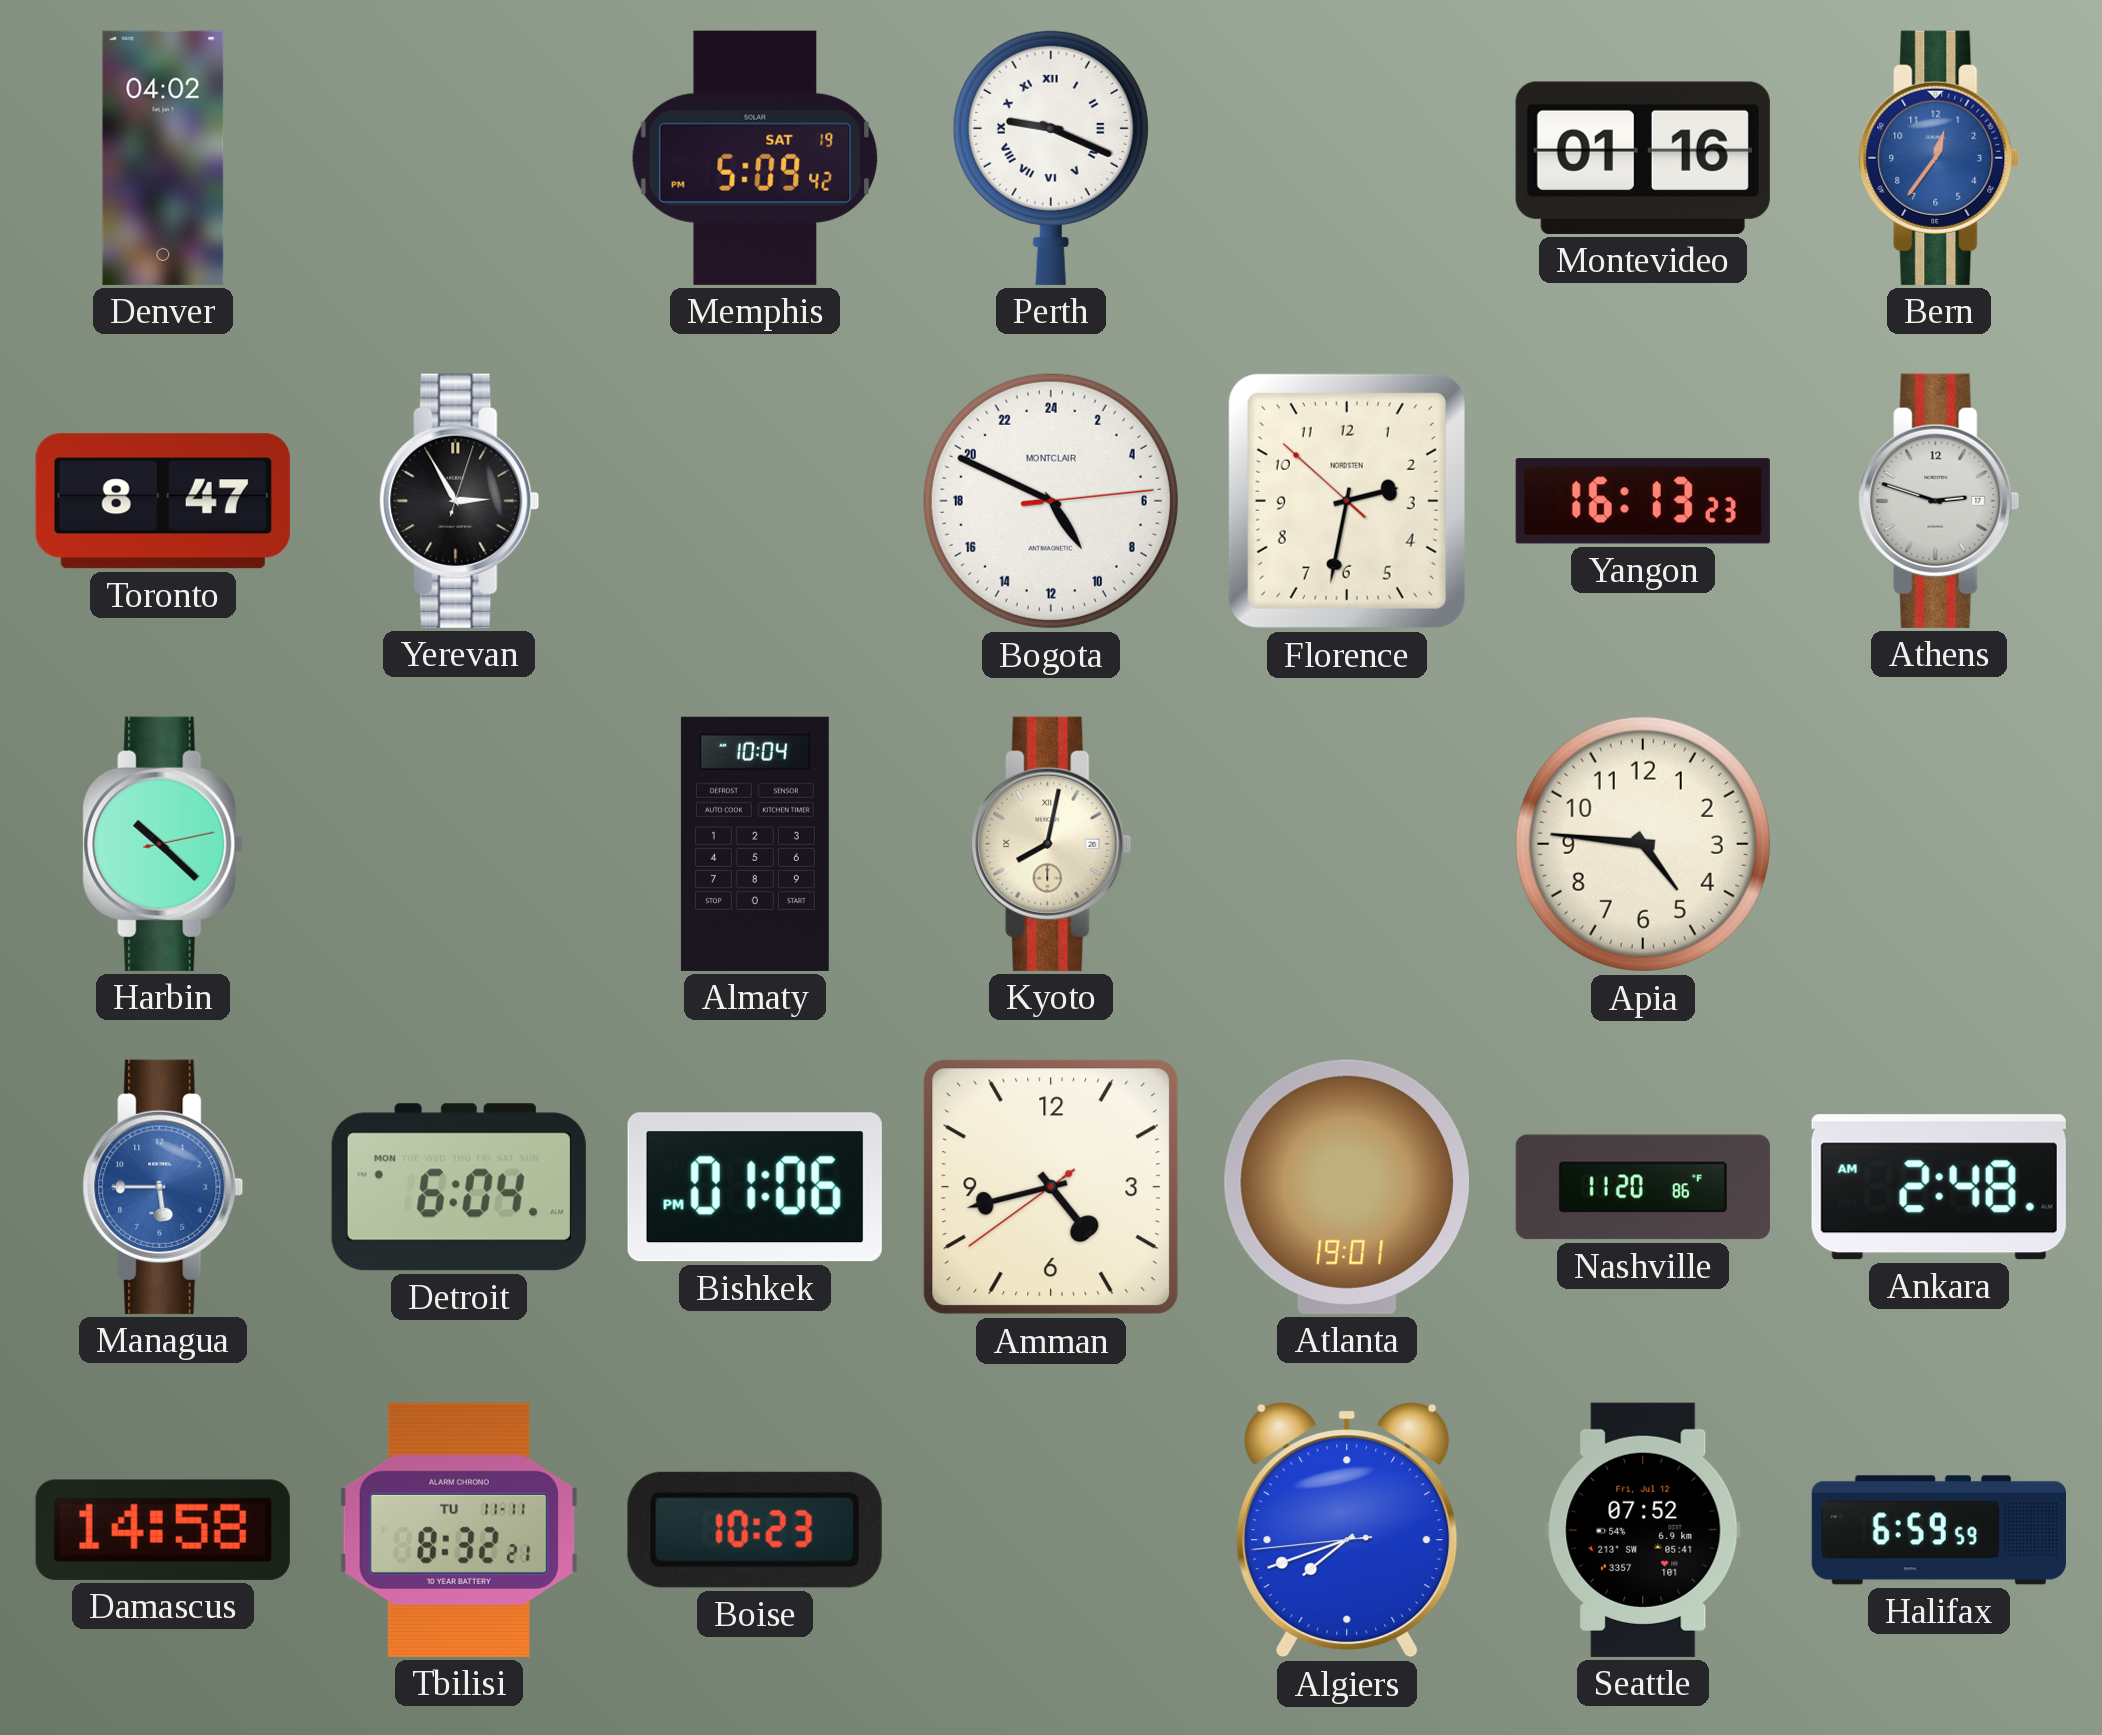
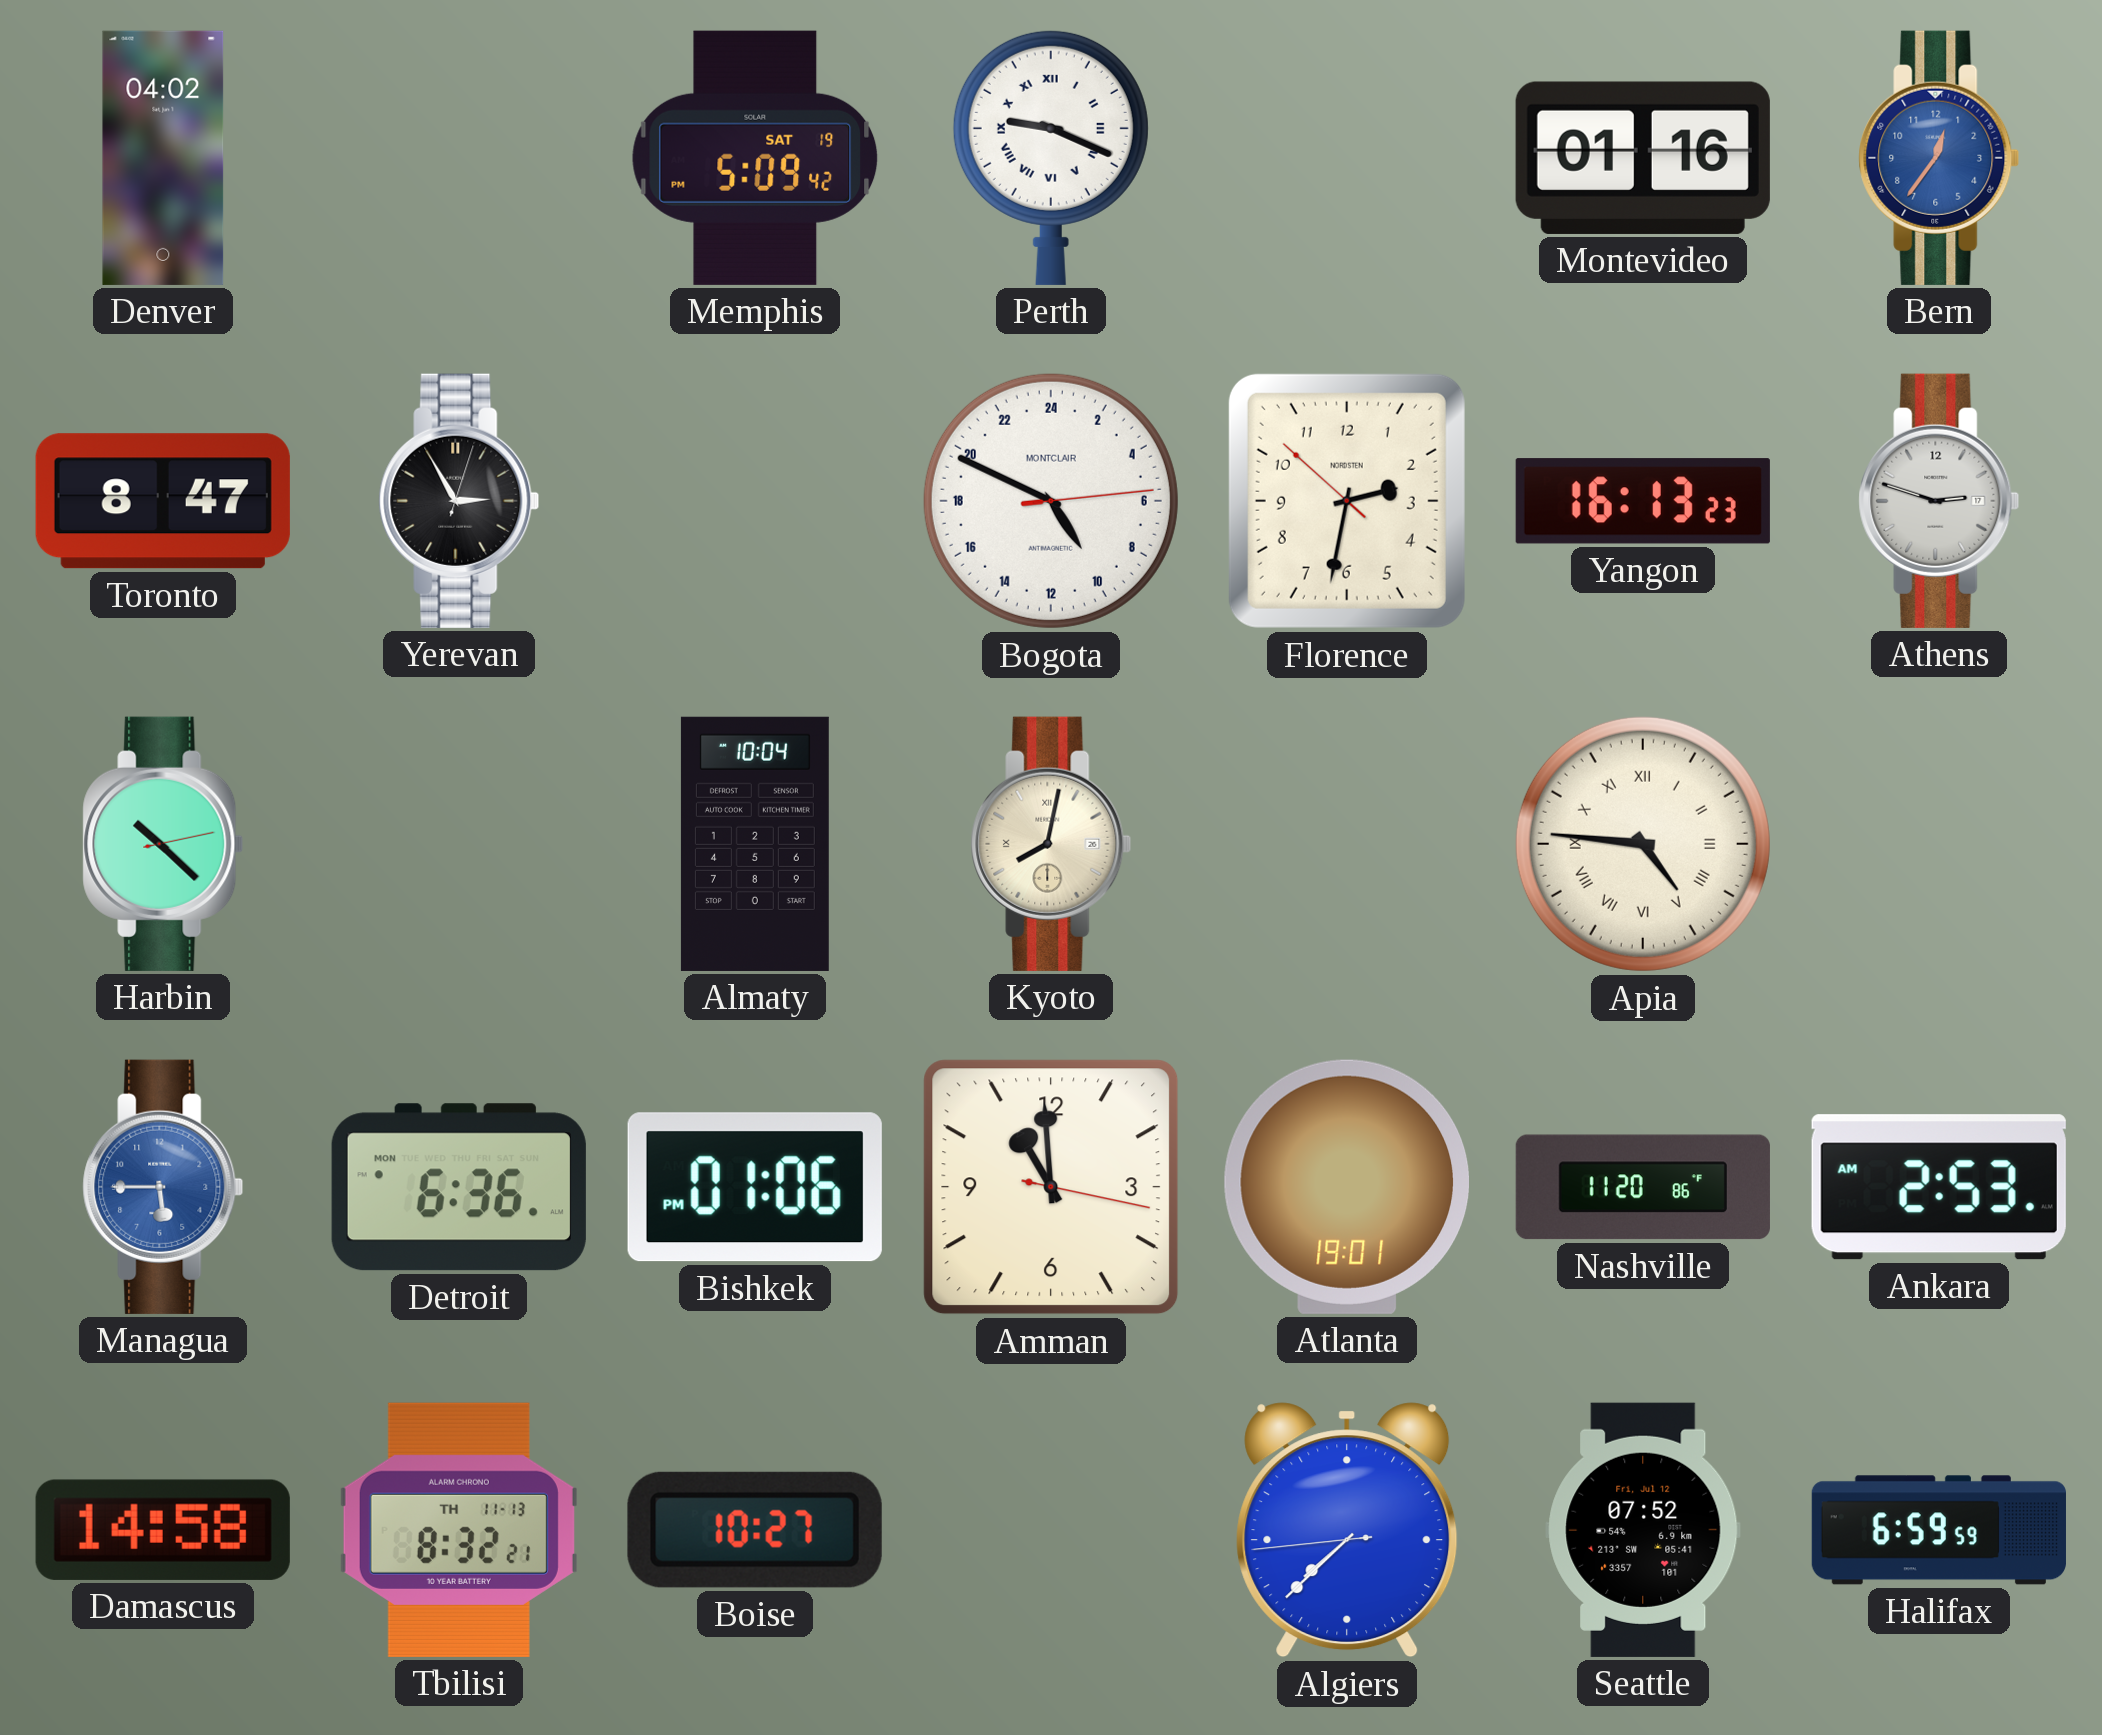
Apia numerals: Arabic -> Roman (1643, 844)
Detroit: 6:04 -> 6:36 (459, 1187)
Amman: 4:42 -> 10:59 (1051, 1187)
Ankara: 2:48 -> 2:53 (1939, 1187)
Tbilisi date: TU 11-11 -> TH 11-13 (459, 1530)
Boise: 10:23 -> 10:27 (755, 1530)
Algiers: 7:41 -> 7:37 (1347, 1530)
